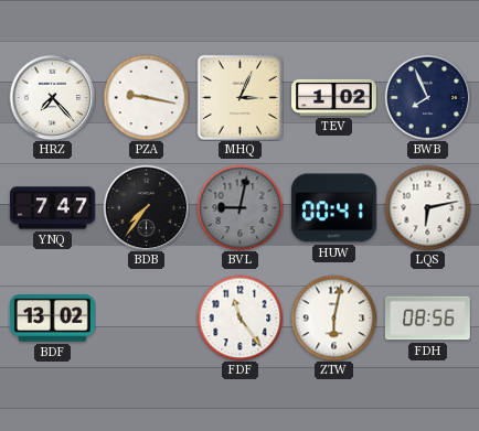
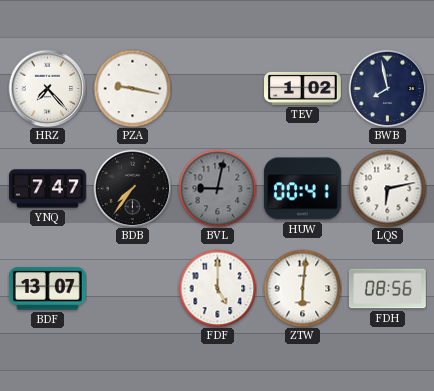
MHQ: 3:04 -> none (239, 97)
BWB: 7:56 -> 7:58 (387, 88)
BDF: 13:02 -> 13:07 (47, 289)
FDF: 11:24 -> 5:00 (217, 288)
ZTW: 6:02 -> 6:01 (302, 288)
